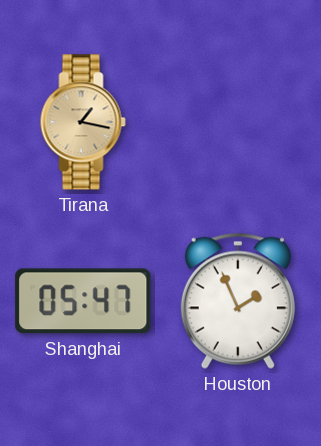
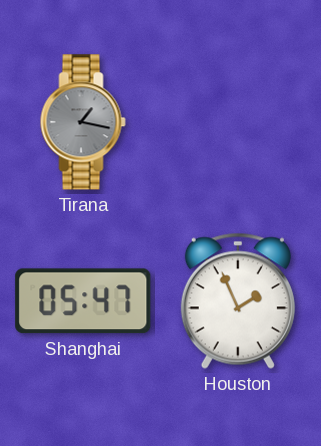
Tirana dial: champagne -> grey (83, 122)
